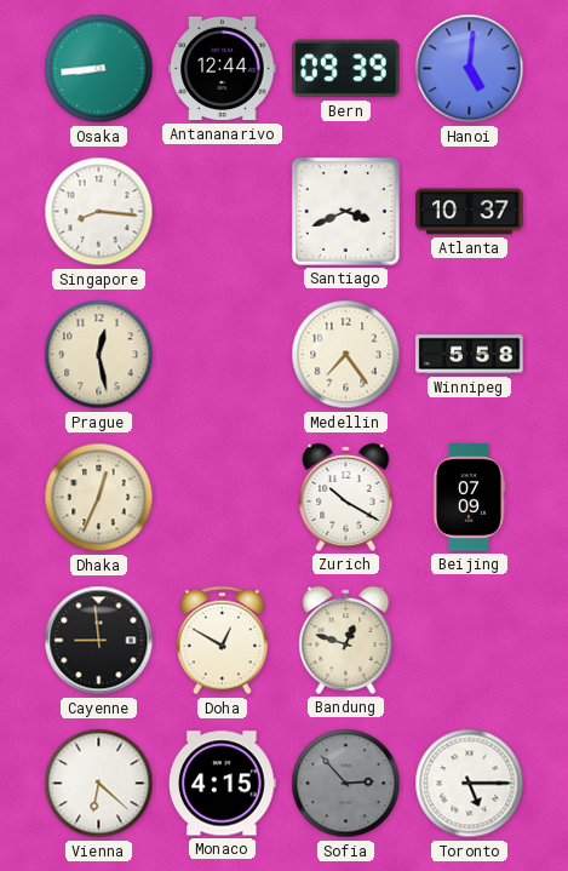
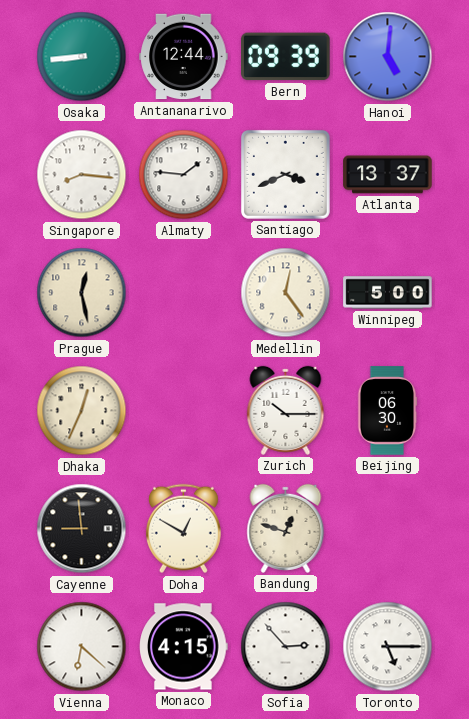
Almaty: none -> 1:46 (184, 175)
Atlanta: 10:37 -> 13:37 (388, 175)
Medellin: 7:24 -> 12:24 (286, 293)
Winnipeg: 5:58 -> 5:00 (388, 293)
Zurich: 10:20 -> 10:15 (286, 410)
Beijing: 07:09 -> 06:30 (387, 411)
Sofia dial: grey -> white (286, 647)
